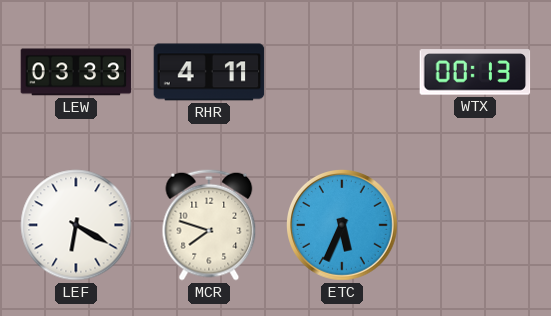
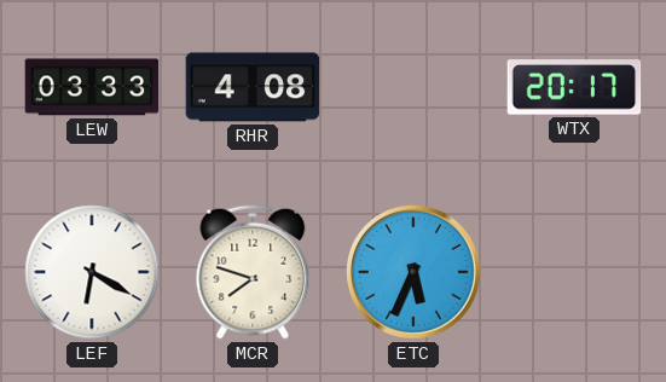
RHR: 4:11 -> 4:08 (253, 87)
WTX: 00:13 -> 20:17 (574, 87)
